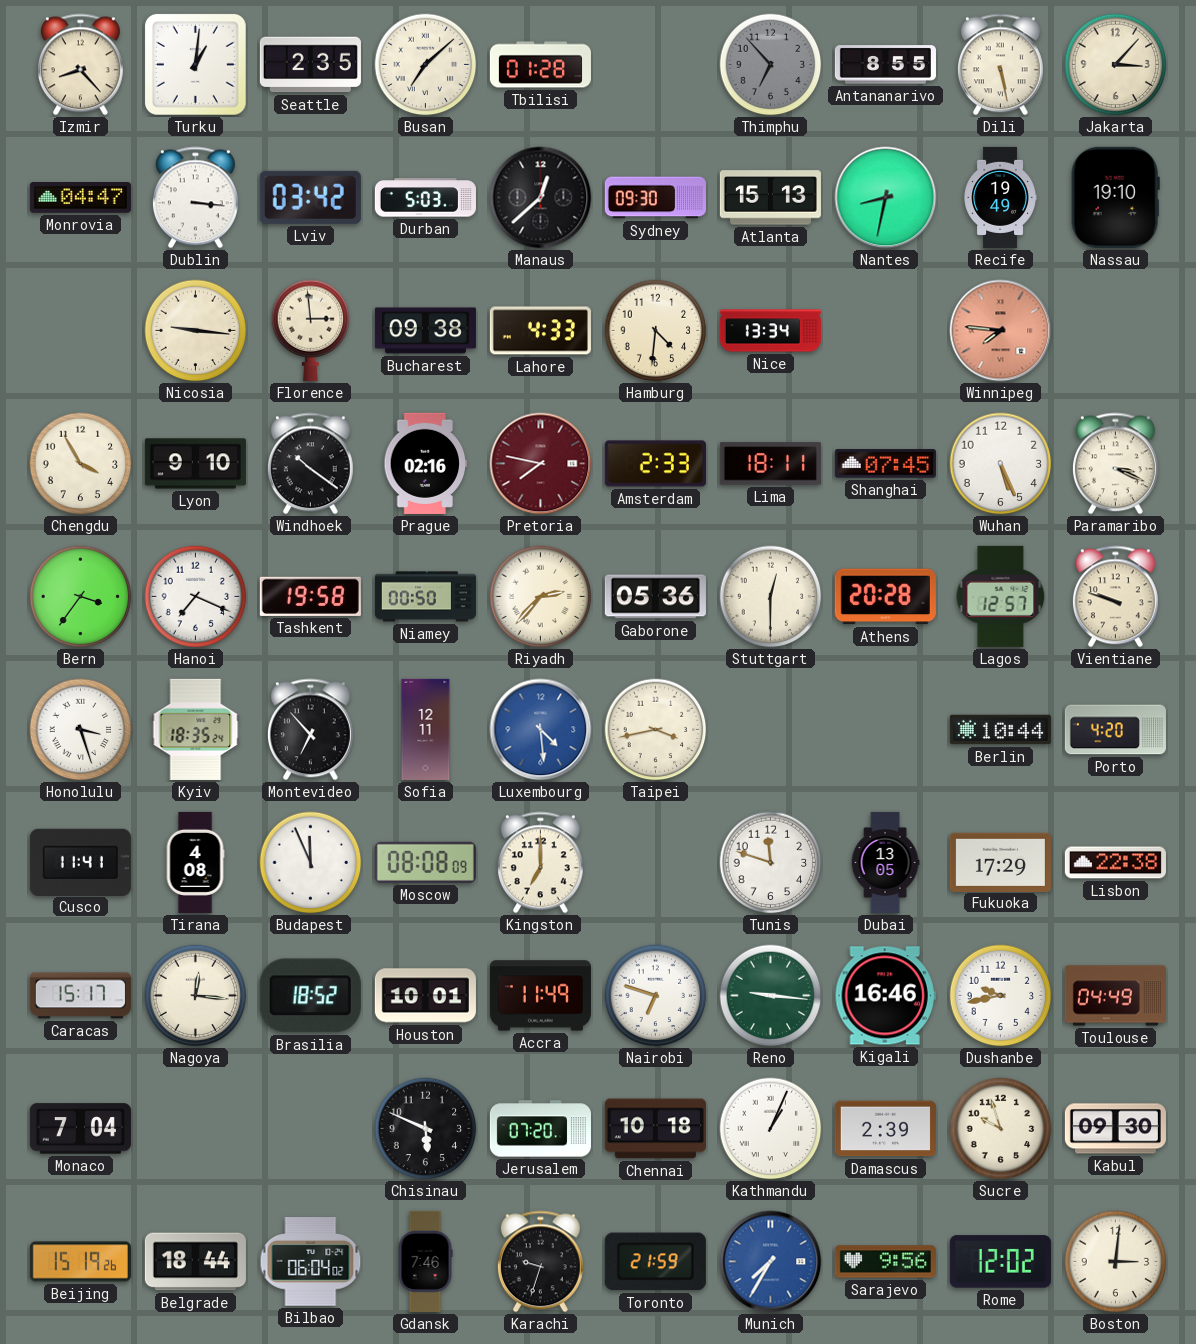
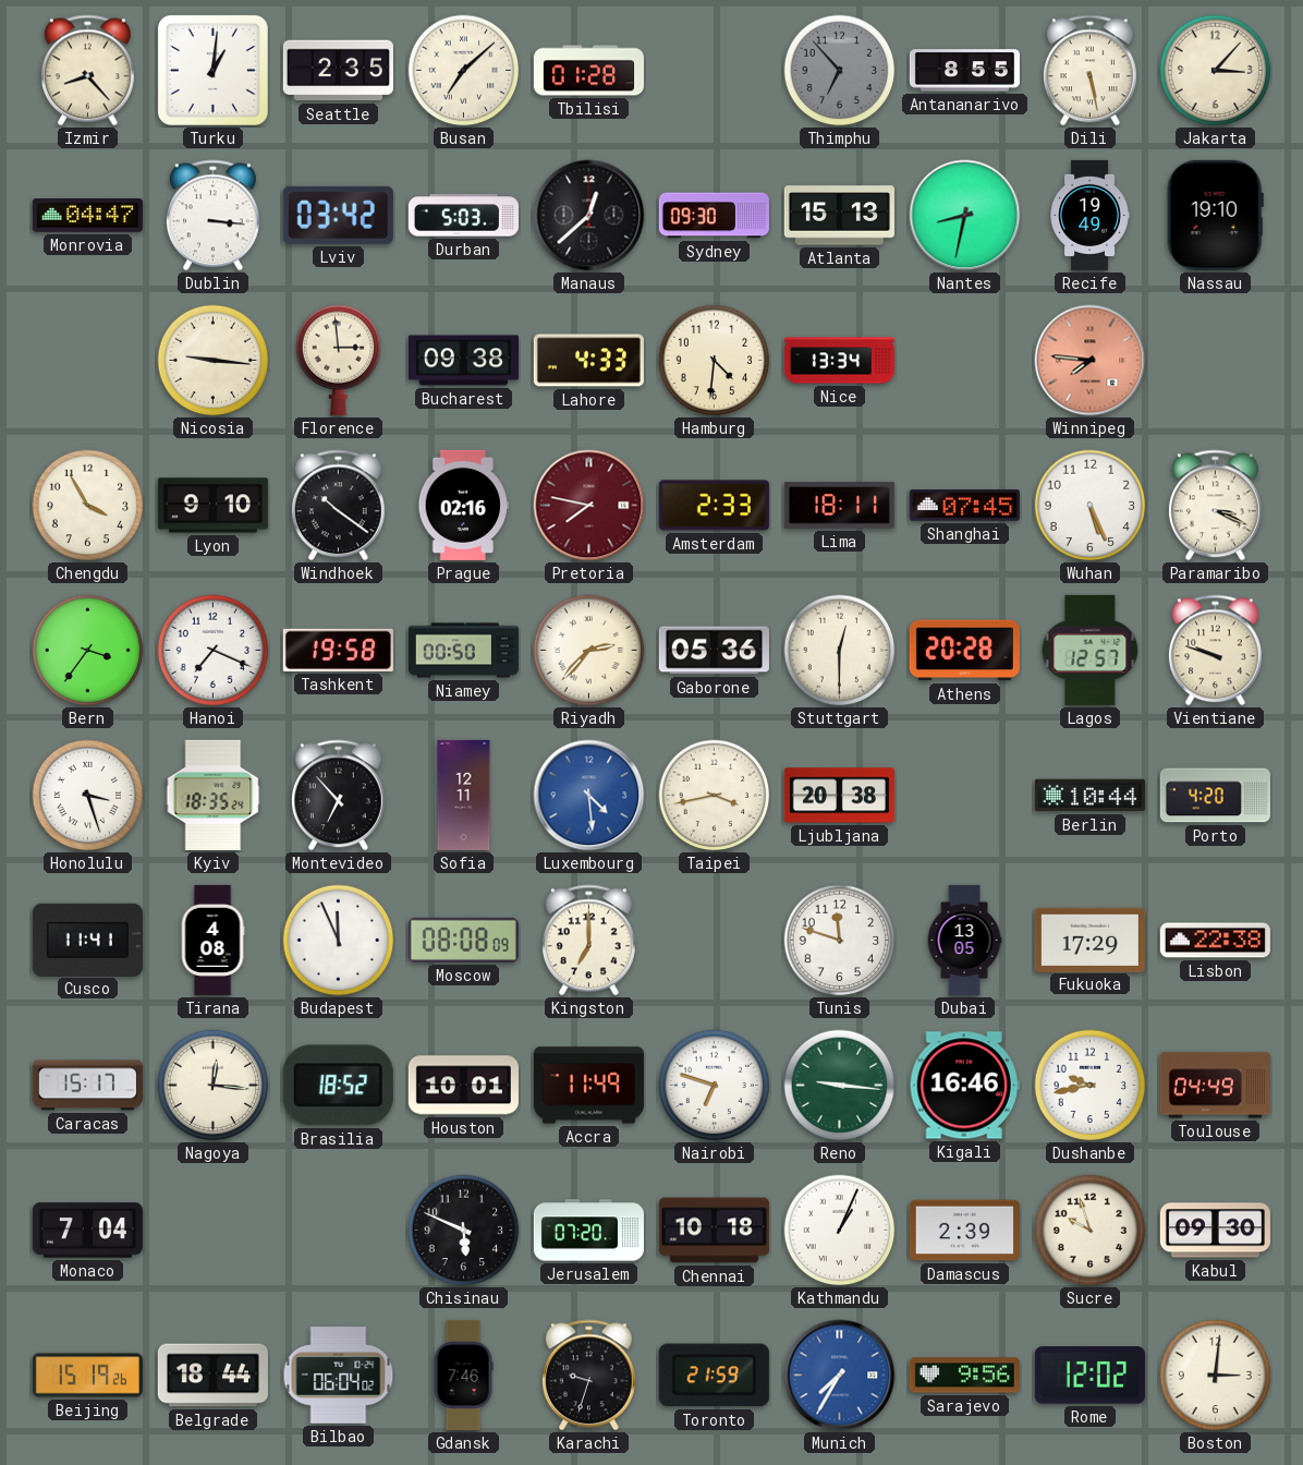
Ljubljana: none -> 20:38 (839, 796)
